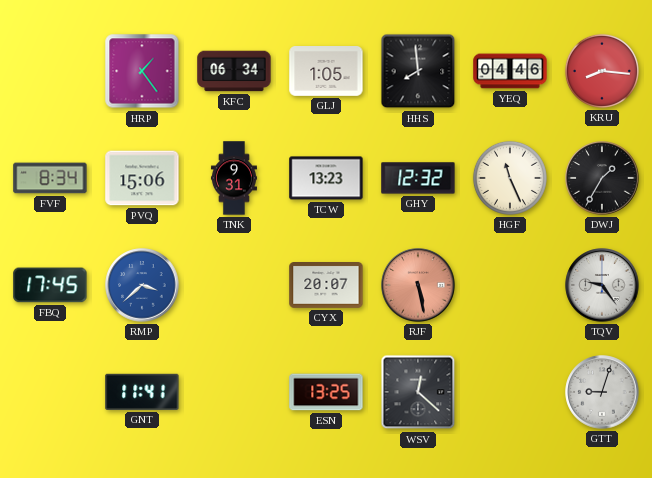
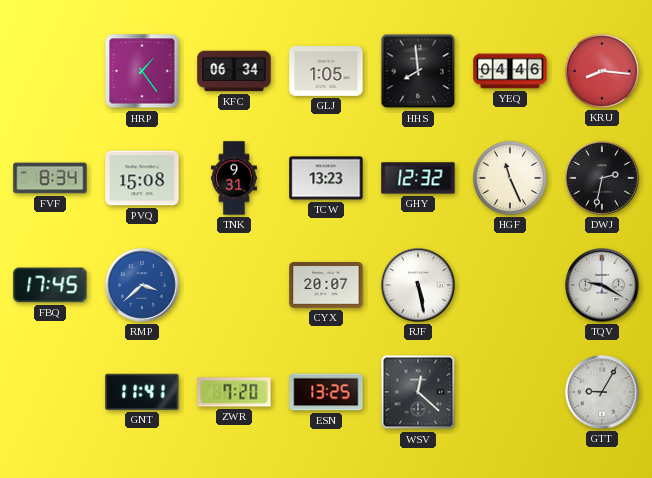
PVQ: 15:06 -> 15:08 (142, 178)
DWJ: 1:35 -> 2:32 (602, 178)
RJF dial: salmon -> white (418, 285)
TQV: 9:24 -> 9:20 (602, 285)
ZWR: none -> 7:20 (234, 392)
GTT: 9:03 -> 9:05 (602, 392)
